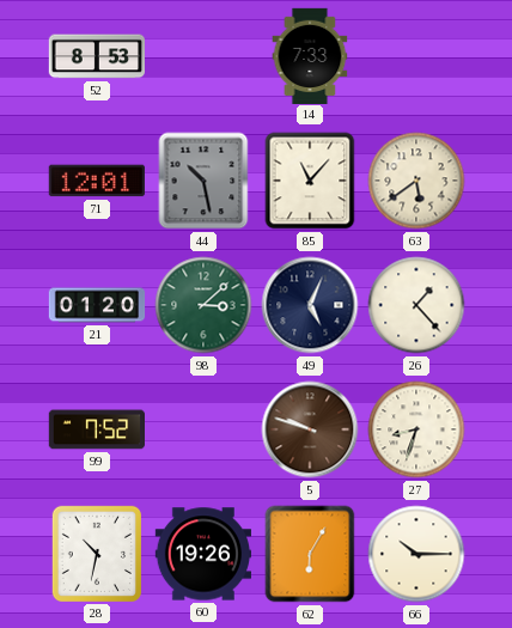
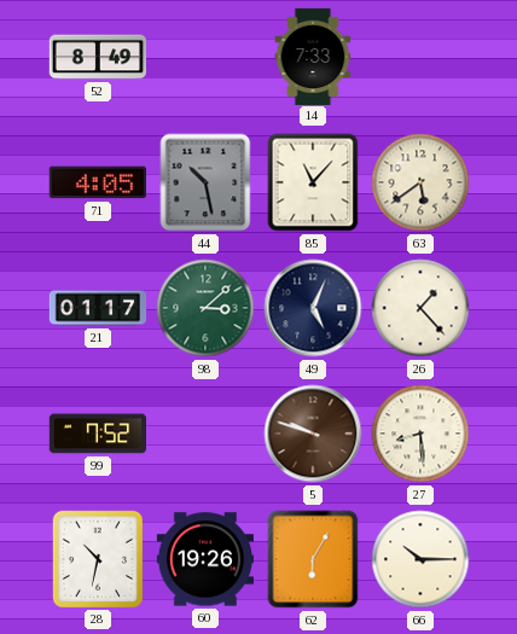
52: 8:53 -> 8:49 (97, 57)
71: 12:01 -> 4:05 (98, 182)
21: 01:20 -> 01:17 (98, 308)
27: 8:33 -> 8:29 (420, 434)
